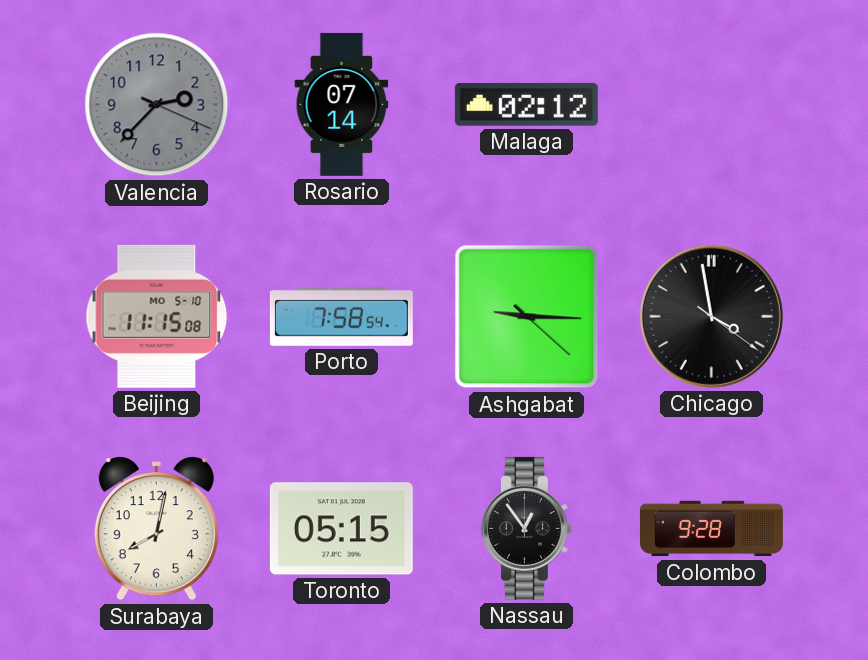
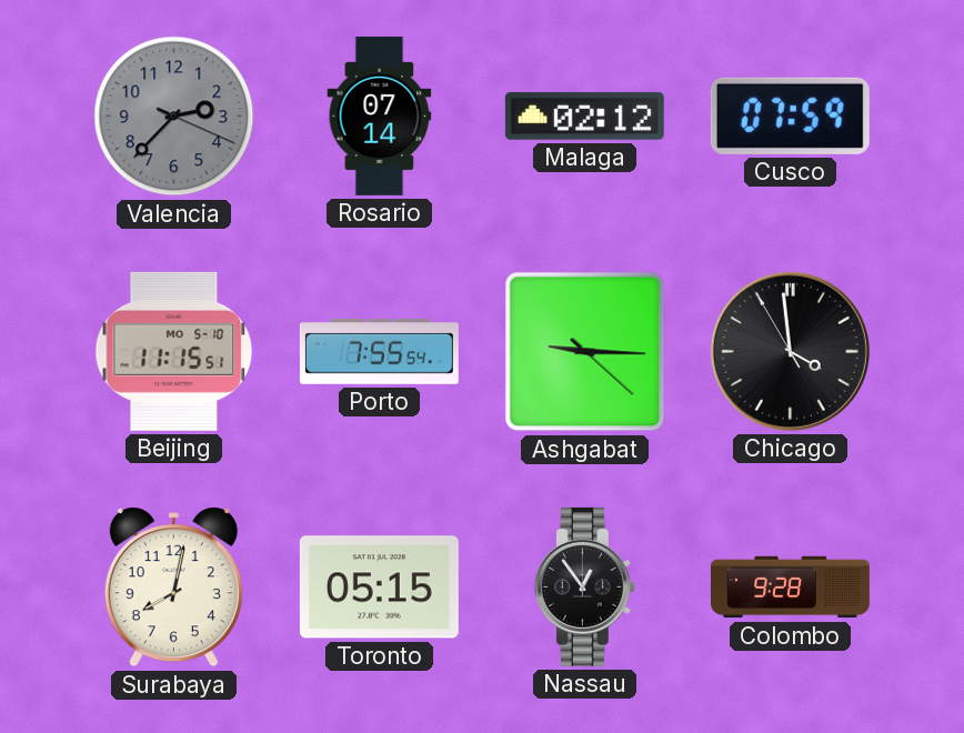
Cusco: none -> 07:59 (790, 116)
Beijing: 11:15:08 -> 11:15:51 (174, 351)
Porto: 7:58 -> 7:55 (379, 351)
Chicago: 3:58:21 -> 3:58:55 (790, 351)
